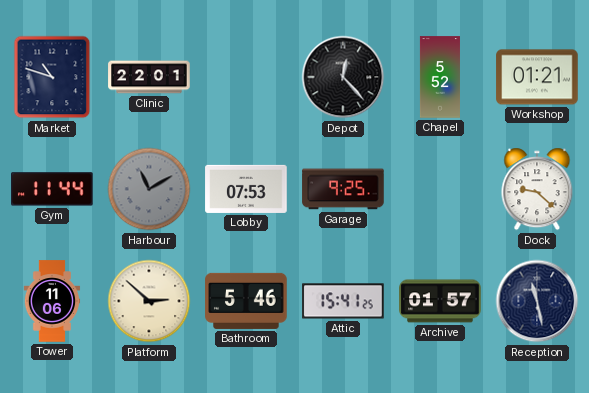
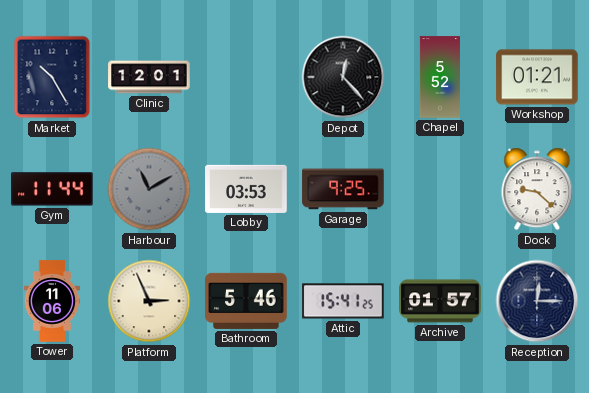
Market: 10:48 -> 10:25 (52, 77)
Clinic: 22:01 -> 12:01 (149, 77)
Lobby: 07:53 -> 03:53 (246, 189)
Platform: 2:52 -> 2:56 (149, 301)
Reception: 11:28 -> 12:15 (537, 301)
